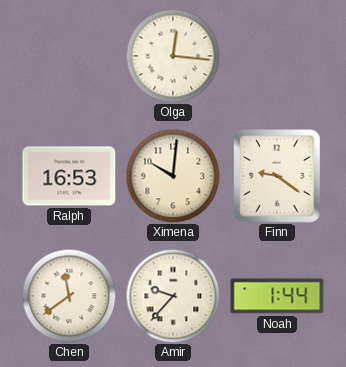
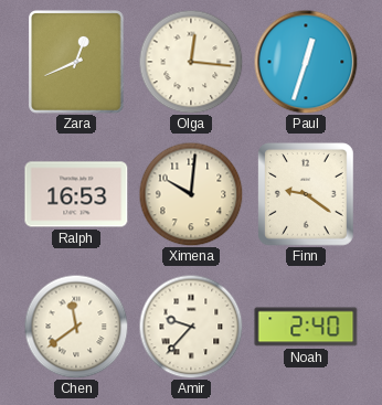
Zara: none -> 12:41 (76, 62)
Paul: none -> 12:33 (306, 62)
Noah: 1:44 -> 2:40 (306, 327)
